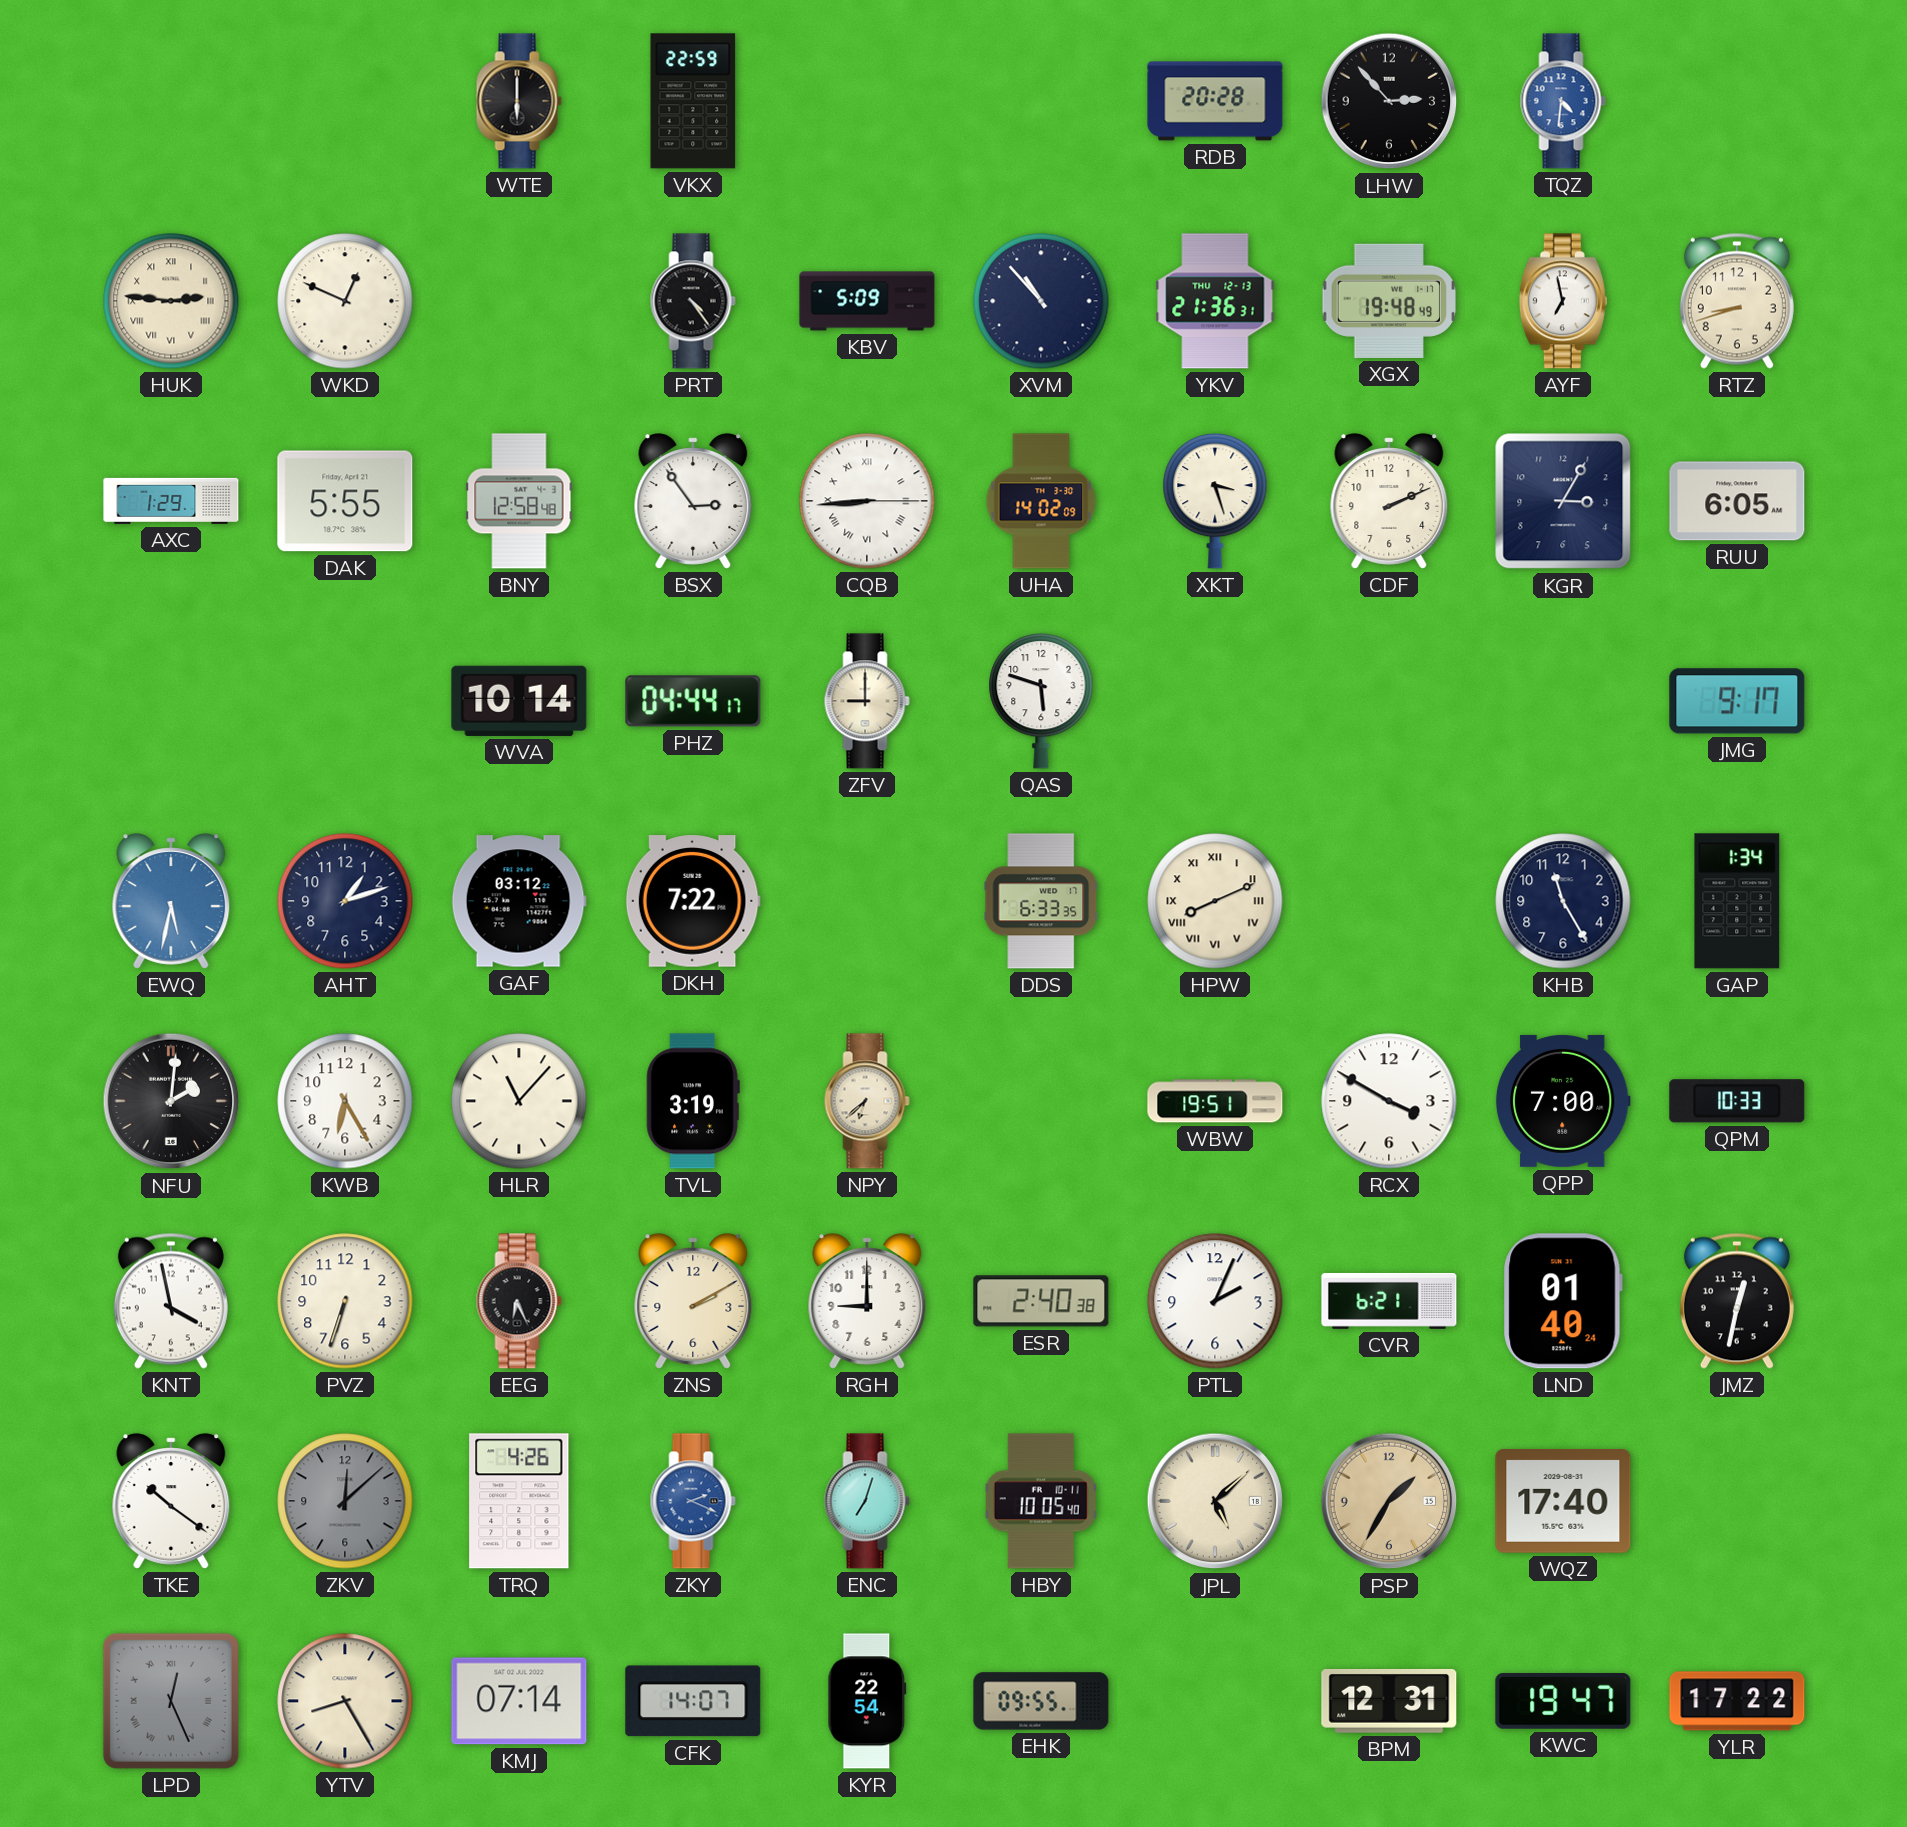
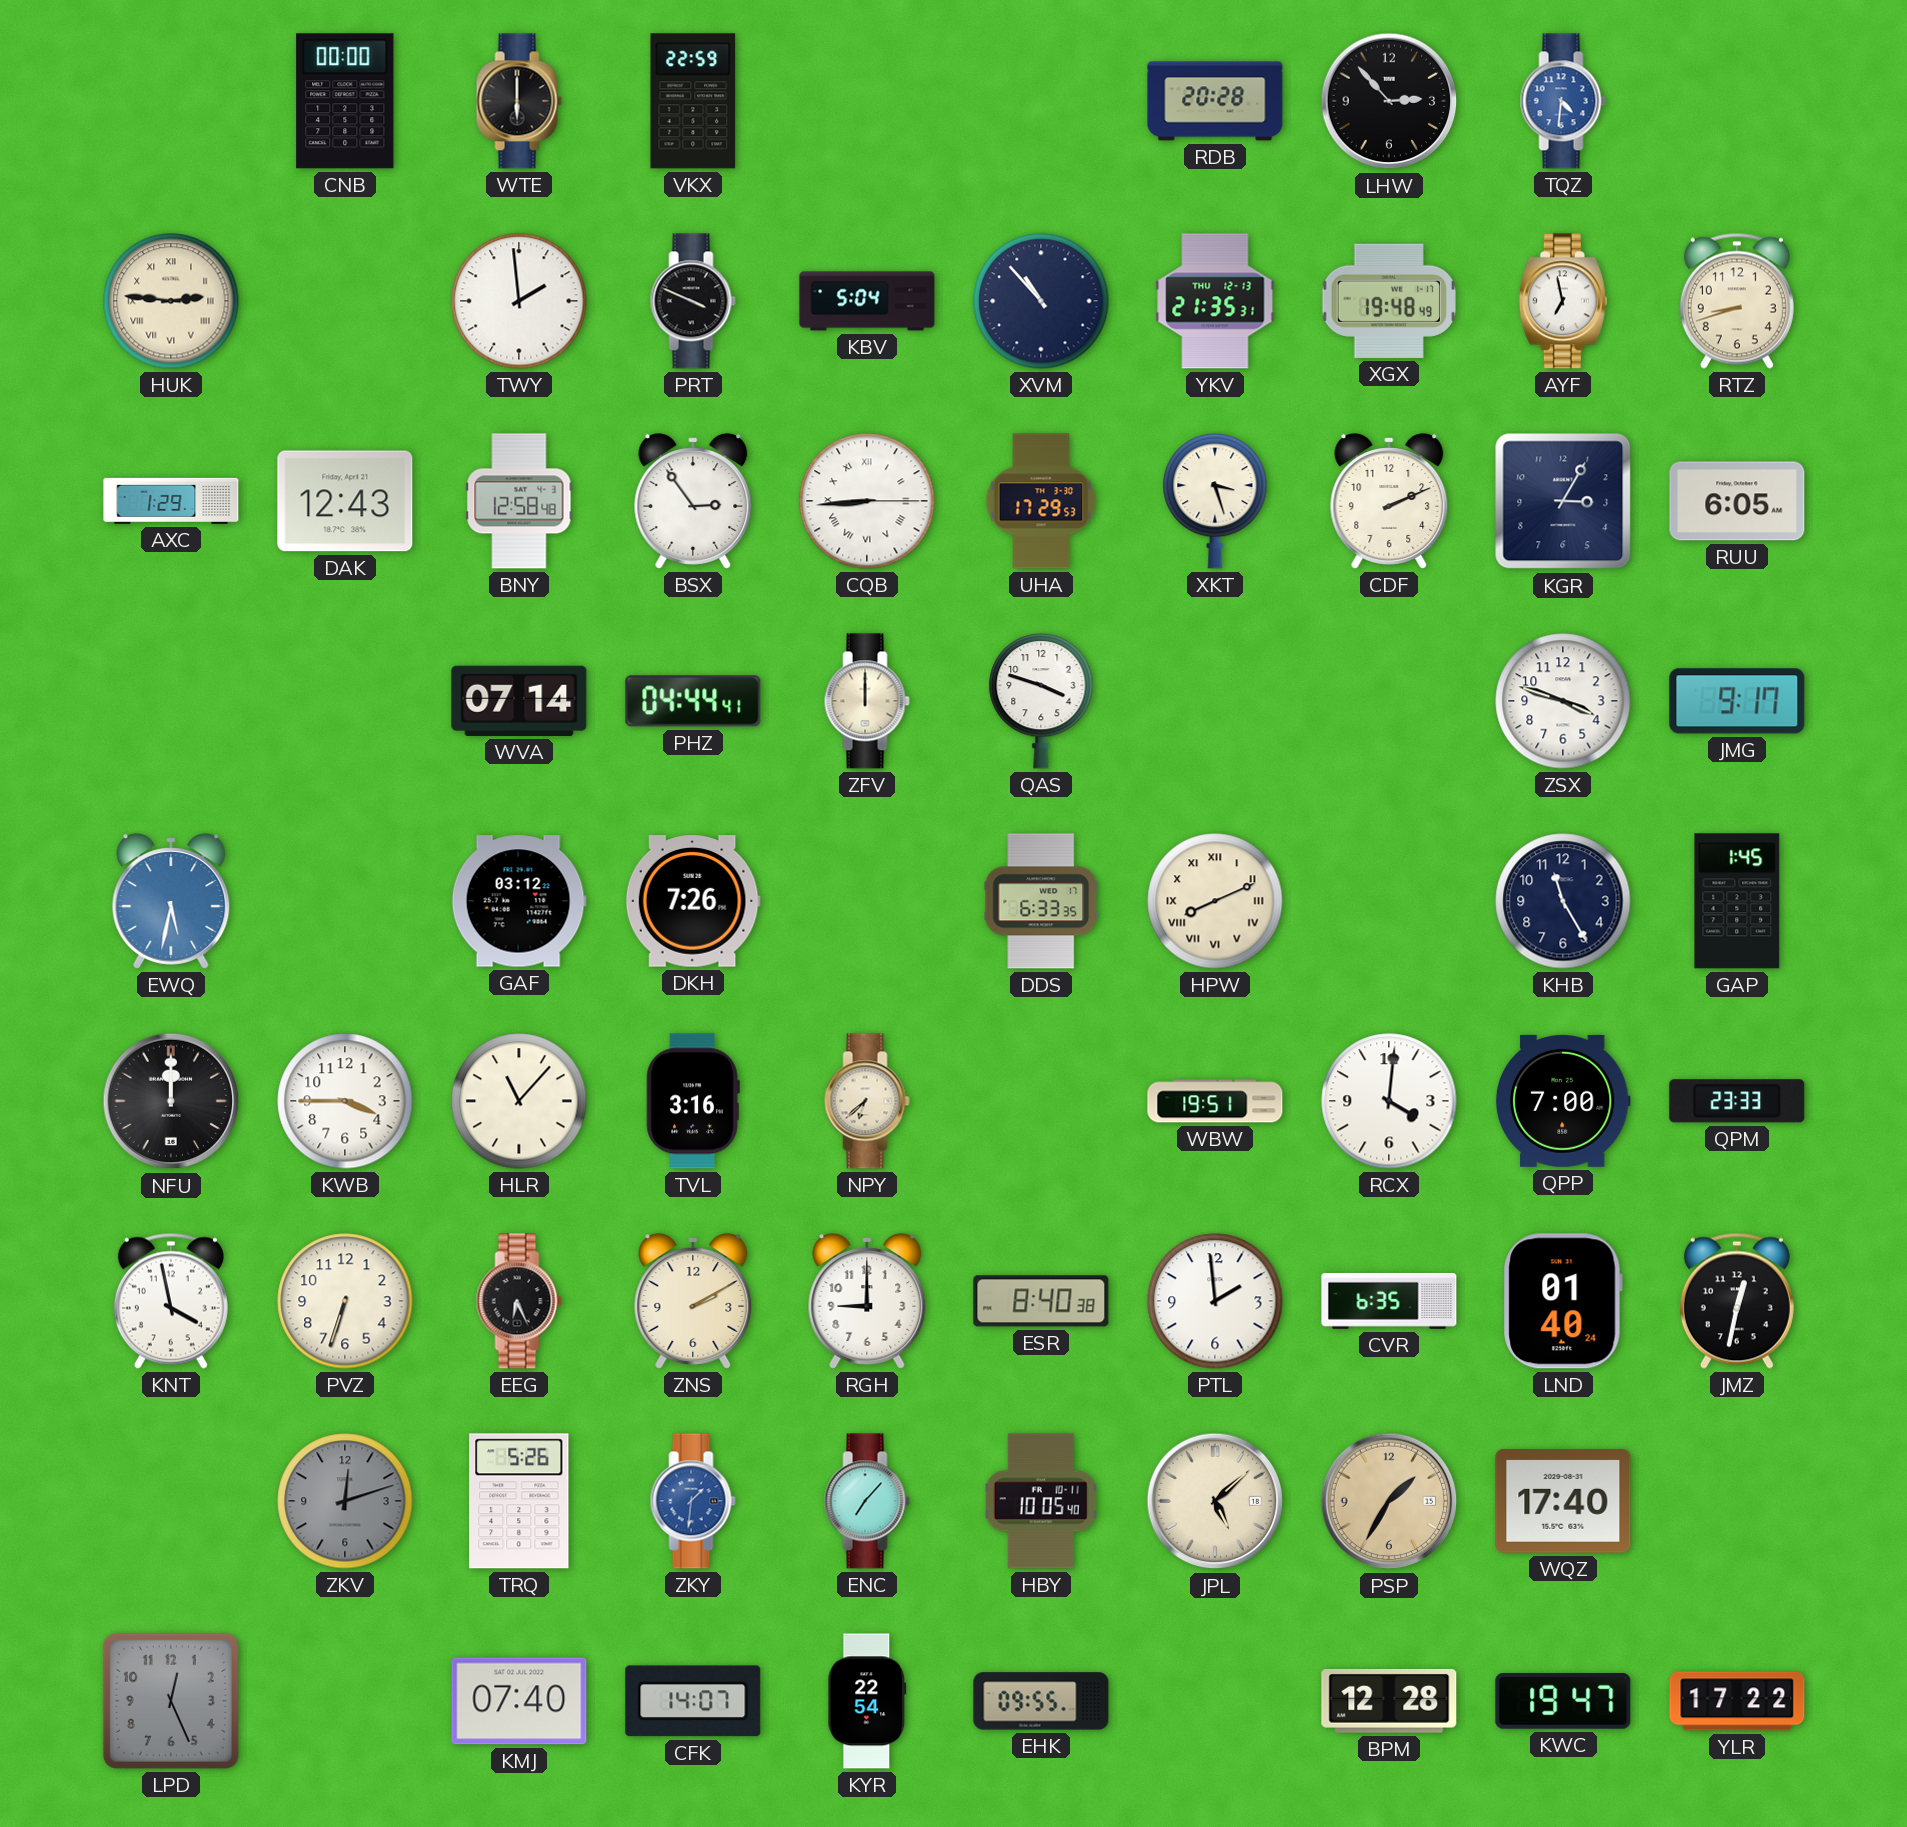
CNB: none -> 00:00 (345, 101)
WKD: 12:49 -> none (345, 301)
TWY: none -> 1:59 (519, 301)
PRT: 4:24 -> 3:49 (693, 301)
KBV: 5:09 -> 5:04 (867, 301)
YKV: 21:36 -> 21:35 (1215, 301)
DAK: 5:55 -> 12:43 (345, 501)
UHA: 14:02 -> 17:29 (1041, 501)
WVA: 10:14 -> 07:14 (519, 701)
PHZ: 04:44:17 -> 04:44:41 (693, 701)
ZFV: 9:00 -> 12:00 (867, 701)
QAS: 5:48 -> 3:48 (1041, 701)
ZSX: none -> 3:48 (1563, 701)
AHT: 1:12 -> none (345, 901)
DKH: 7:22 -> 7:26 (693, 901)
GAP: 1:34 -> 1:45 (1737, 901)
NFU: 2:01 -> 12:00 (171, 1101)
KWB: 6:25 -> 3:45 (345, 1101)
TVL: 3:19 -> 3:16 (693, 1101)
RCX: 3:50 -> 4:01 (1389, 1101)
QPM: 10:33 -> 23:33 (1737, 1101)
ESR: 2:40 -> 8:40 (1041, 1301)
PTL: 2:04 -> 1:59 (1215, 1301)
CVR: 6:21 -> 6:35 (1389, 1301)
TKE: 10:21 -> none (171, 1501)
ZKV: 12:08 -> 12:12 (345, 1501)
TRQ: 4:26 -> 5:26 (519, 1501)
ZKY: 2:19 -> 1:31 (693, 1501)
ENC: 7:03 -> 7:07 (867, 1501)
LPD numerals: Roman -> Arabic (171, 1701)
YTV: 8:25 -> none (345, 1701)
KMJ: 07:14 -> 07:40 (519, 1701)
BPM: 12:31 -> 12:28 (1389, 1701)
